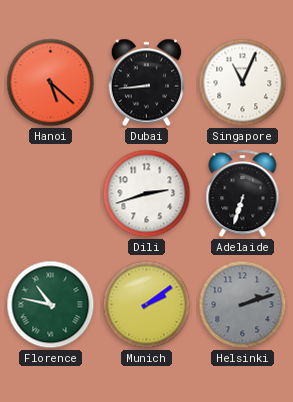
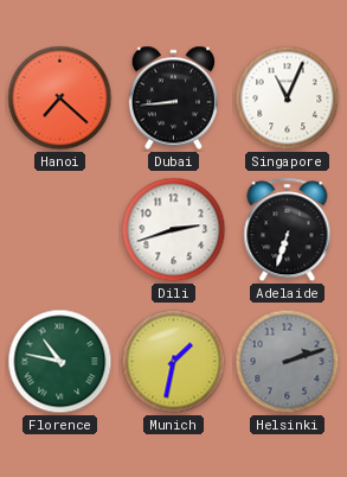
Hanoi: 5:22 -> 7:22 (60, 98)
Munich: 2:09 -> 1:32 (174, 362)
